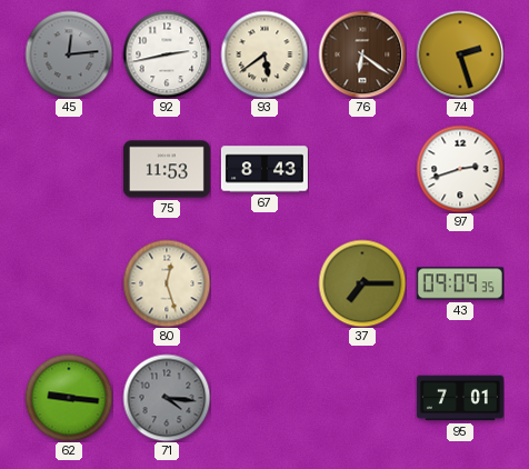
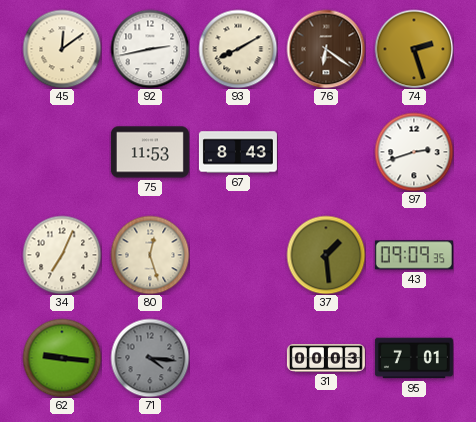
45: 12:14 -> 12:09 (62, 49)
45 dial: grey -> cream (62, 49)
93: 5:39 -> 8:10 (238, 49)
34: none -> 7:04 (62, 255)
37: 7:15 -> 1:29 (326, 255)
31: none -> 00:03 (326, 358)
